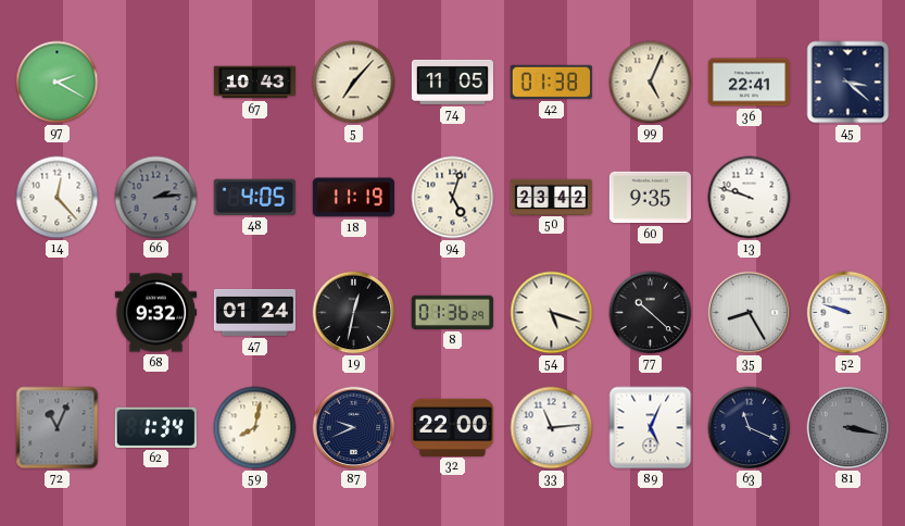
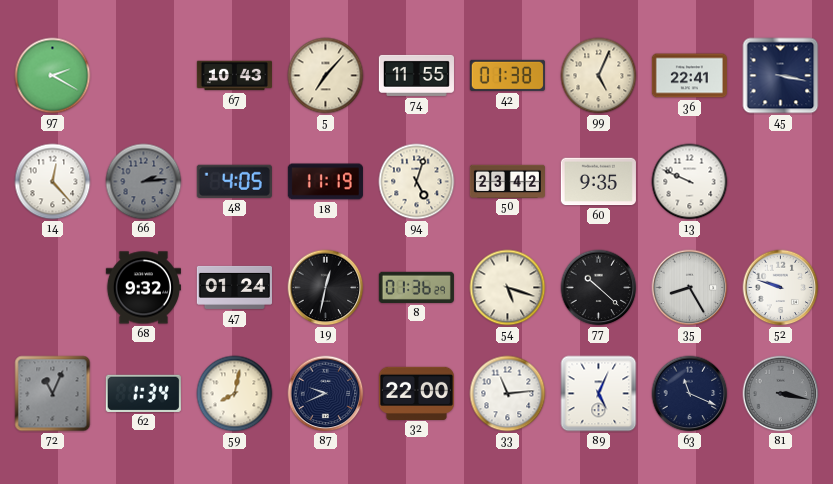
74: 11:05 -> 11:55 (416, 75)
45: 3:22 -> 3:17 (781, 76)
13: 9:48 -> 9:49 (690, 182)
